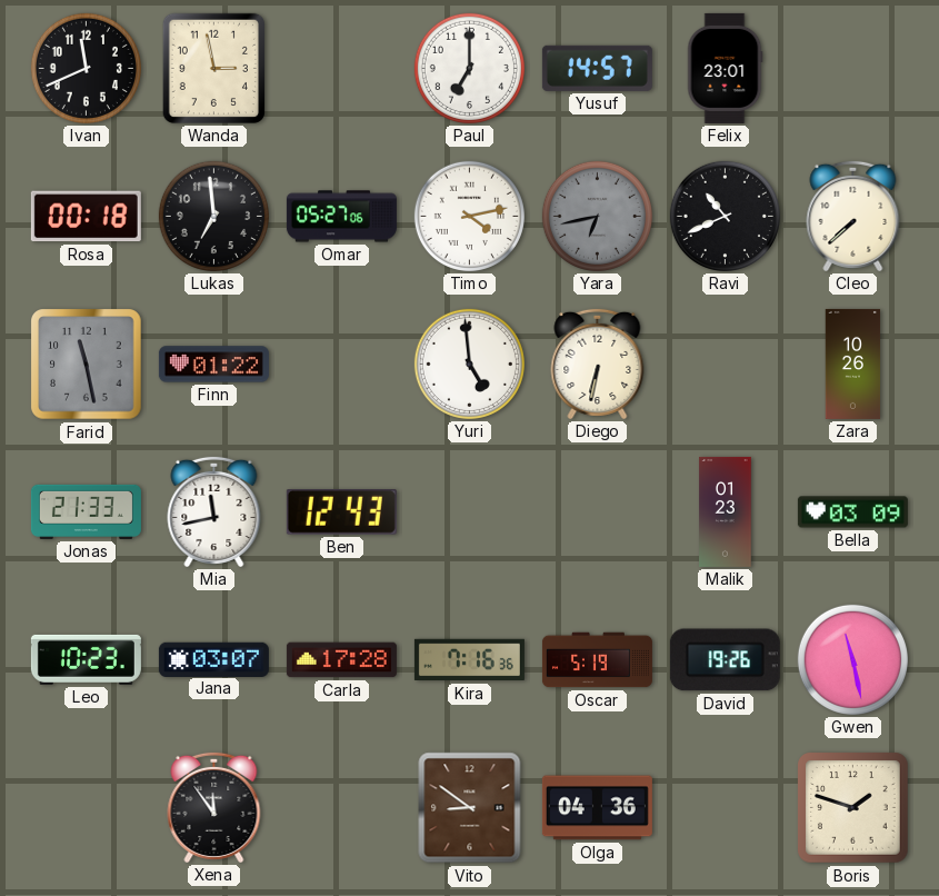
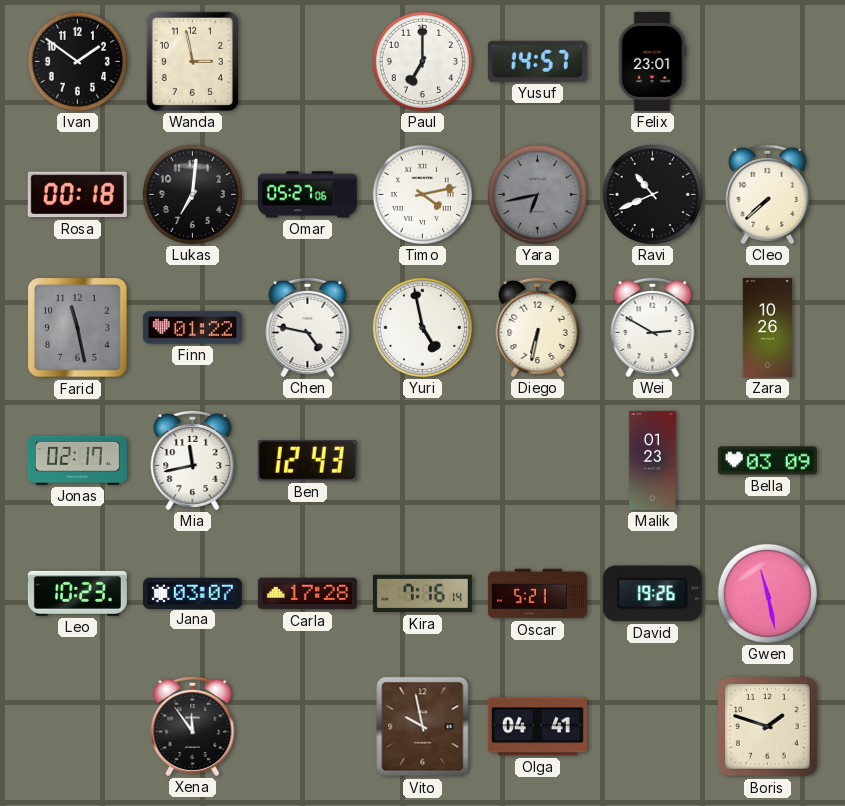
Ivan: 11:41 -> 1:51 (77, 61)
Lukas: 6:59 -> 7:01 (192, 194)
Chen: none -> 4:47 (308, 327)
Yuri: 4:59 -> 4:58 (422, 327)
Wei: none -> 2:50 (653, 327)
Jonas: 21:33 -> 02:17 (77, 460)
Kira: 7:16:36 -> 7:16:14 (422, 594)
Oscar: 5:19 -> 5:21 (537, 594)
Vito: 8:51 -> 9:58 (423, 727)
Olga: 04:36 -> 04:41 (537, 727)
